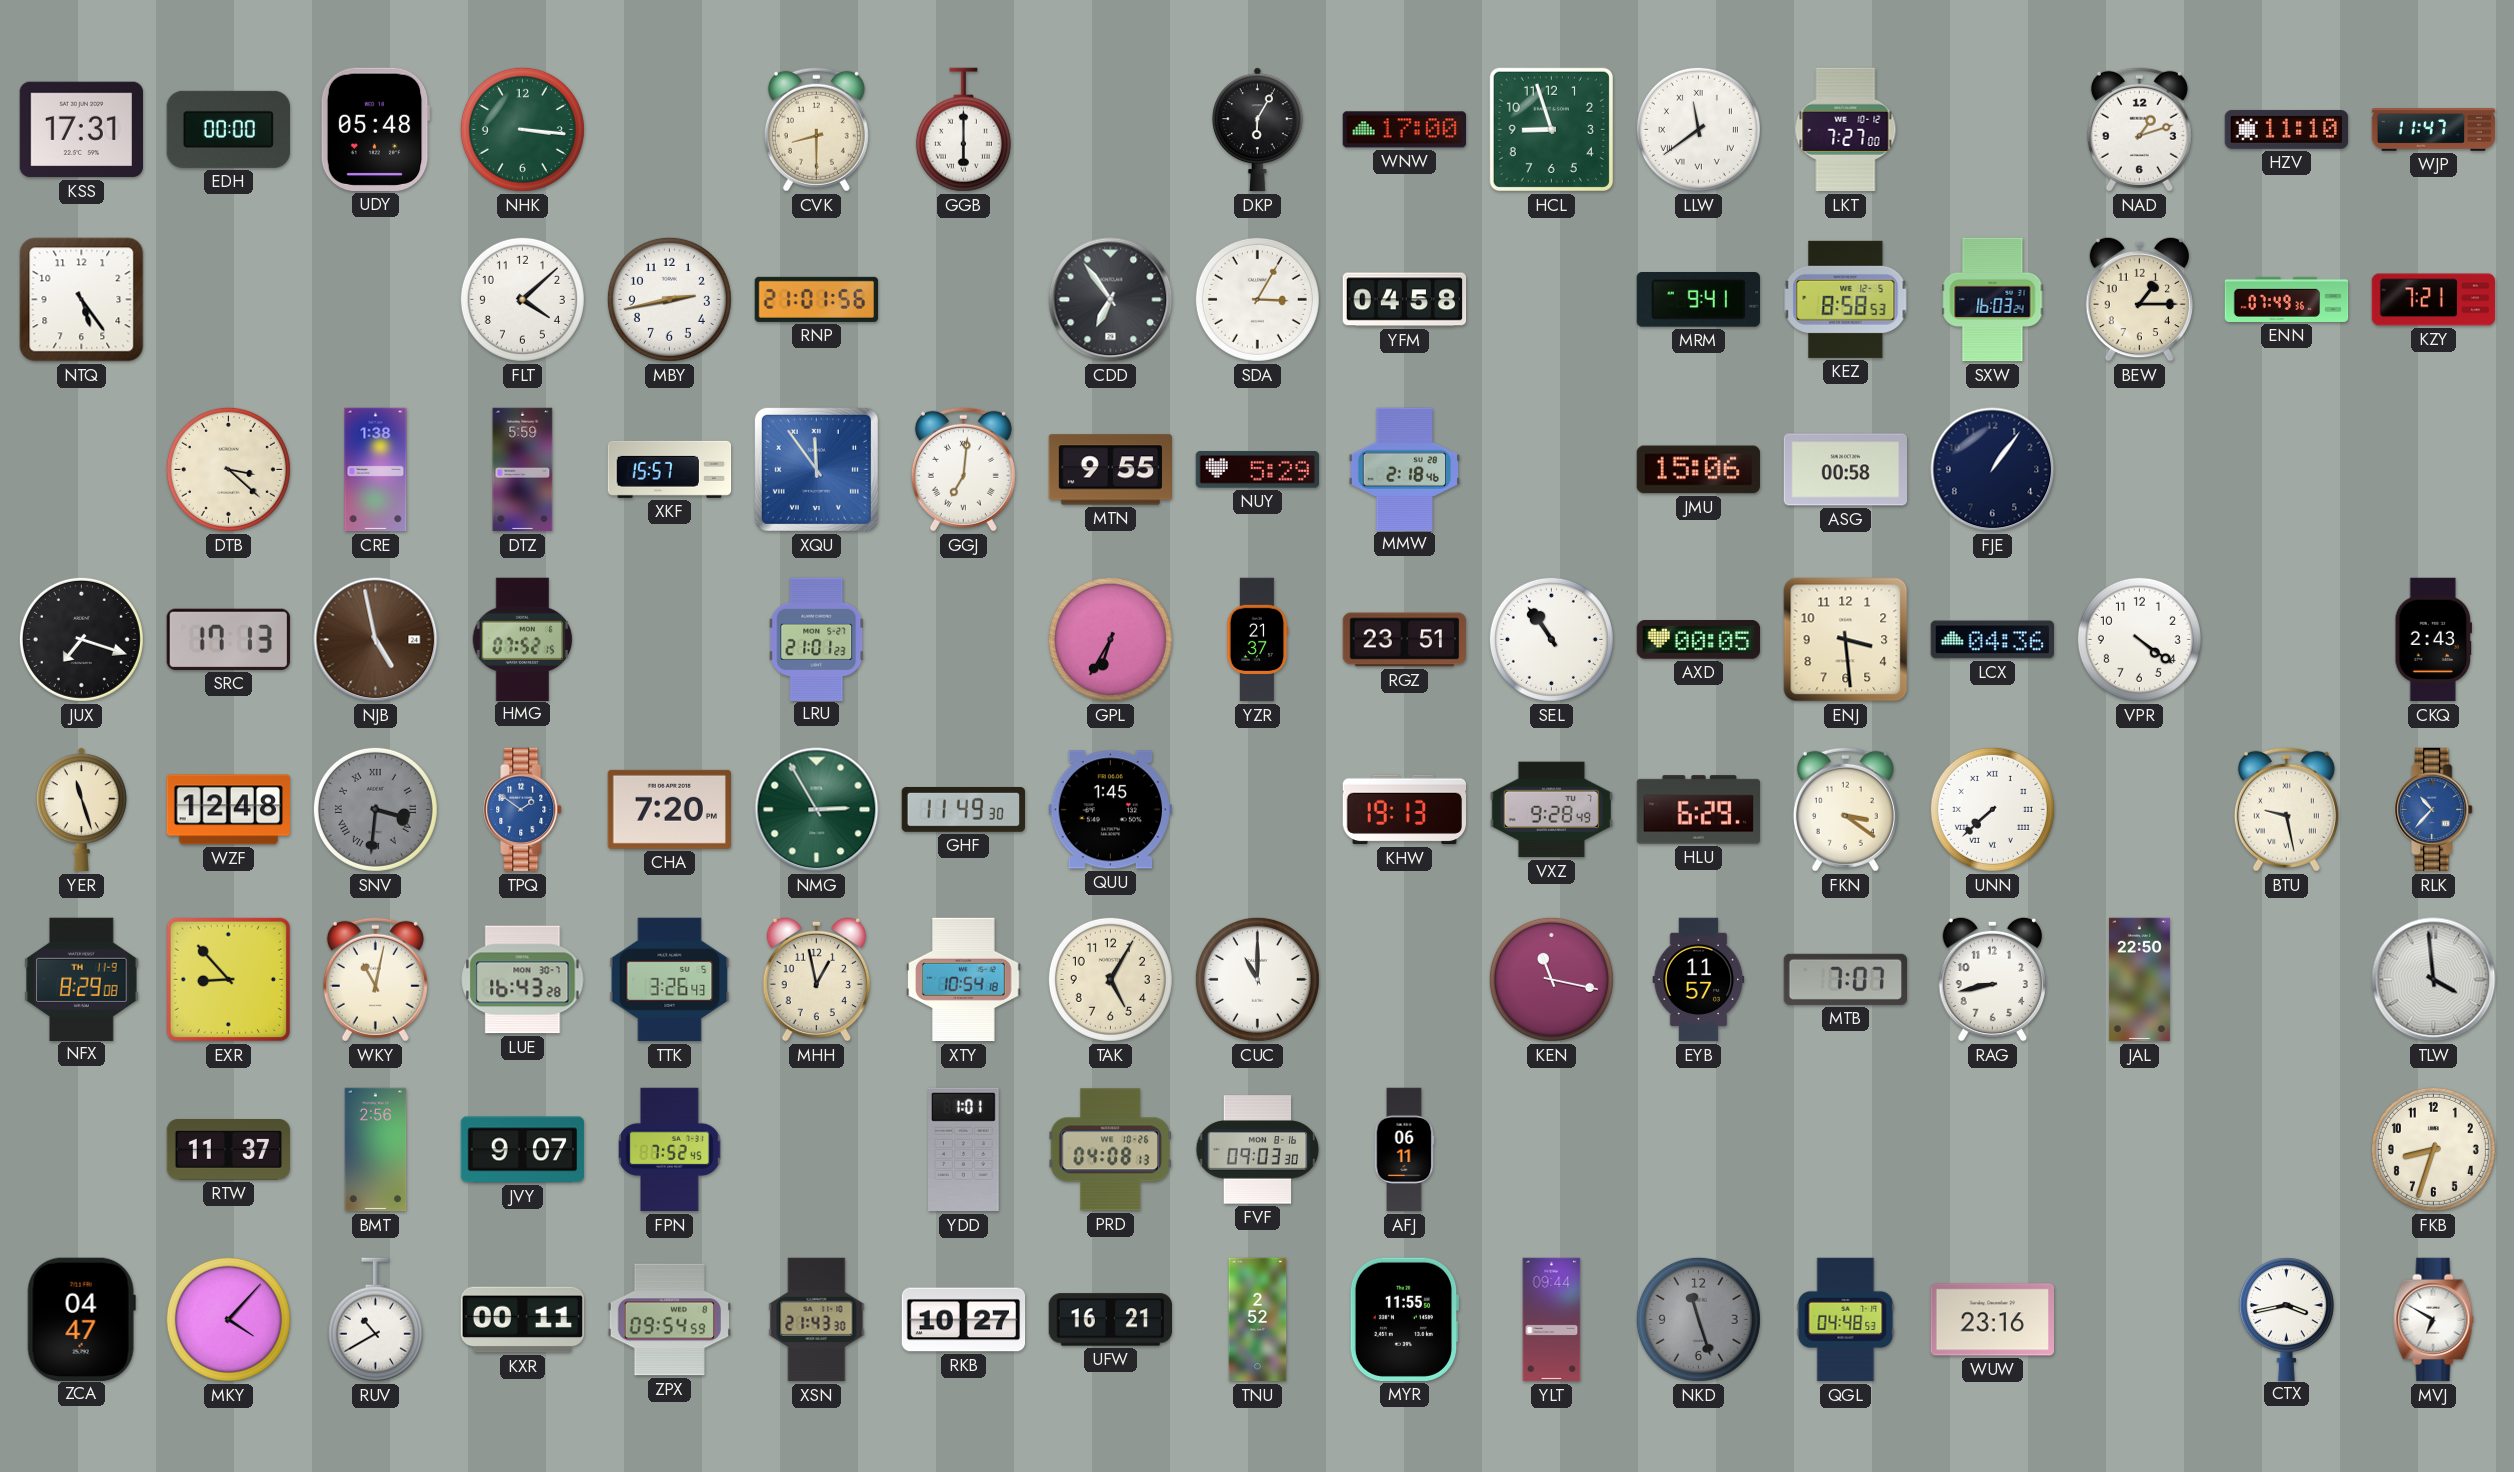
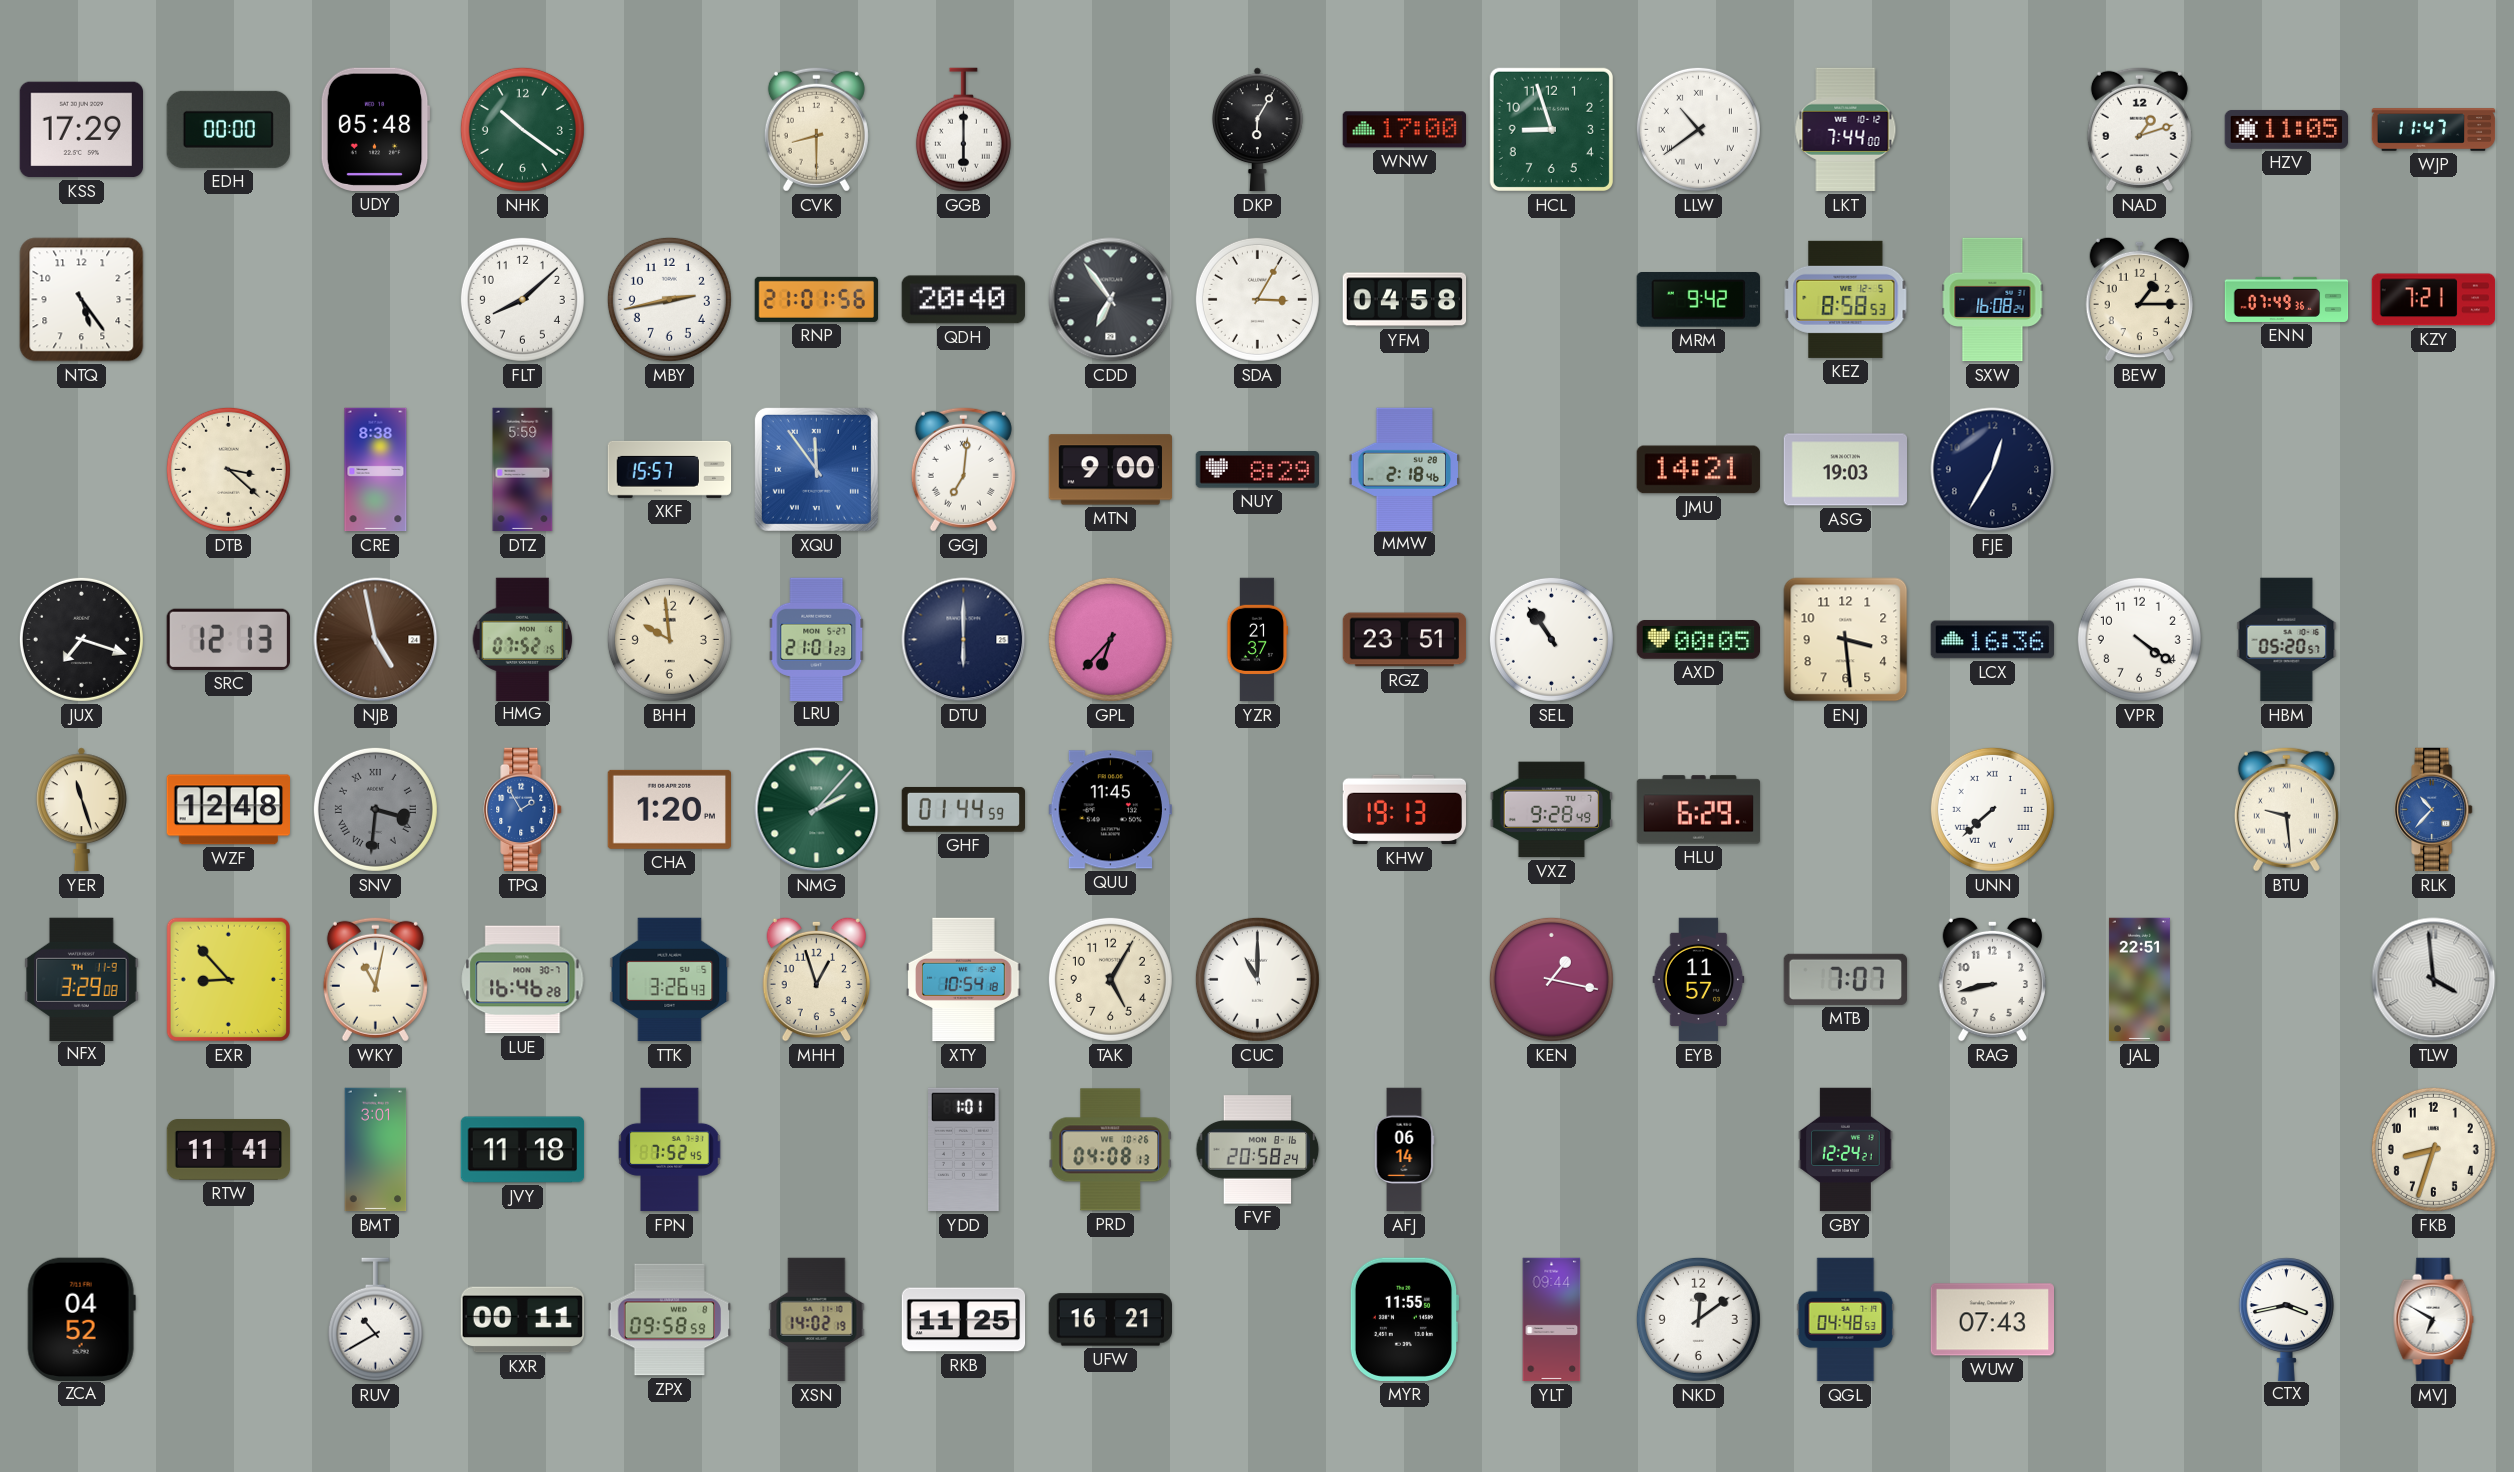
KSS: 17:31 -> 17:29 (81, 130)
NHK: 3:16 -> 10:21 (522, 129)
LLW: 11:39 -> 10:39 (1698, 129)
LKT: 7:27 -> 7:44 (1846, 130)
HZV: 11:10 -> 11:05 (2287, 129)
FLT: 4:08 -> 8:08 (522, 299)
QDH: none -> 20:40 (963, 300)
MRM: 9:41 -> 9:42 (1698, 300)
SXW: 16:03 -> 16:08 (1993, 300)
CRE: 1:38 -> 8:38 (376, 470)
MTN: 9:55 -> 9:00 (1110, 470)
NUY: 5:29 -> 8:29 (1257, 470)
JMU: 15:06 -> 14:21 (1698, 470)
ASG: 00:58 -> 19:03 (1846, 470)
FJE: 1:06 -> 12:35 (1993, 470)
SRC: 17:13 -> 12:13 (228, 639)
BHH: none -> 9:59 (669, 639)
DTU: none -> 6:00 (964, 640)
GPL: 6:35 -> 6:37 (1110, 639)
LCX: 04:36 -> 16:36 (1992, 640)
HBM: none -> 05:20 (2287, 640)
CKQ: 2:43 -> none (2433, 640)
TPQ: 1:51 -> 1:55 (523, 810)
CHA: 7:20 -> 1:20 (669, 809)
NMG: 2:55 -> 2:07 (817, 810)
GHF: 11:49 -> 01:44 (963, 809)
QUU: 1:45 -> 11:45 (1110, 810)
FKN: 3:21 -> none (1845, 809)
BTU: 9:28 -> 9:29 (2286, 809)
NFX: 8:29 -> 3:29 (82, 979)
LUE: 16:43 -> 16:46 (523, 980)
MHH: 12:58 -> 12:57 (816, 979)
KEN: 11:17 -> 1:17 (1551, 979)
JAL: 22:50 -> 22:51 (2139, 980)
RTW: 11:37 -> 11:41 (229, 1150)
BMT: 2:56 -> 3:01 (376, 1150)
JVY: 9:07 -> 11:18 (523, 1150)
FVF: 09:03 -> 20:58 (1258, 1150)
AFJ: 06:11 -> 06:14 (1404, 1150)
GBY: none -> 12:24 (1846, 1150)
ZCA: 04:47 -> 04:52 (81, 1319)
MKY: 4:07 -> none (228, 1319)
ZPX: 09:54 -> 09:58 (670, 1320)
XSN: 21:43 -> 14:02 (817, 1320)
RKB: 10:27 -> 11:25 (964, 1320)
TNU: 2:52 -> none (1258, 1320)
NKD: 11:27 -> 12:09 (1698, 1319)
NKD dial: grey -> white (1698, 1319)
WUW: 23:16 -> 07:43 (1992, 1320)
